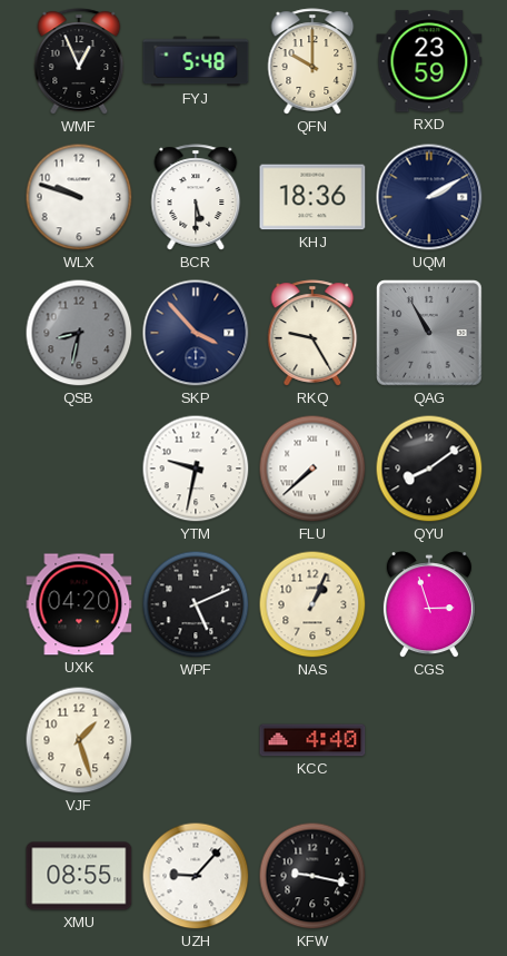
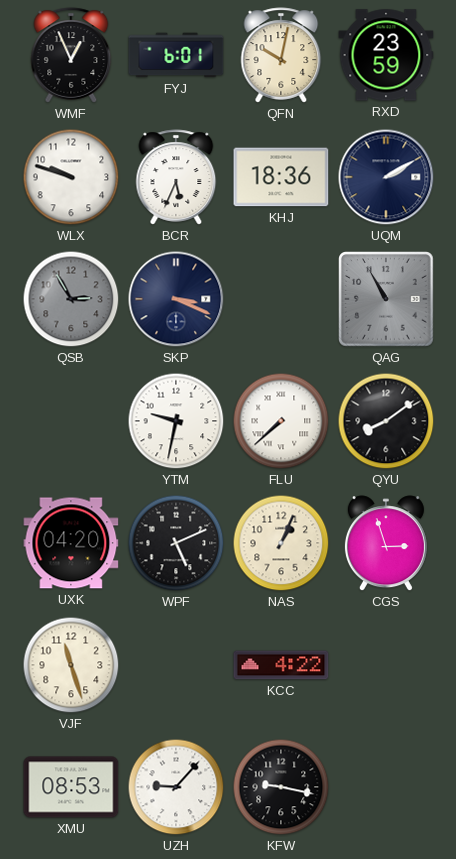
FYJ: 5:48 -> 6:01 (176, 55)
QFN: 10:00 -> 10:02 (281, 55)
BCR: 5:30 -> 5:34 (176, 177)
QSB: 8:32 -> 2:55 (71, 299)
SKP: 3:53 -> 3:19 (176, 299)
RKQ: 9:25 -> none (312, 333)
VJF: 1:27 -> 11:27 (71, 665)
KCC: 4:40 -> 4:22 (281, 665)
XMU: 08:55 -> 08:53 (71, 787)
